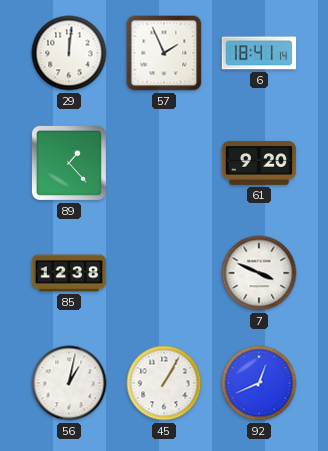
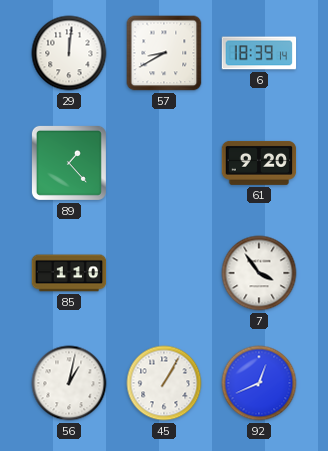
57: 1:56 -> 8:40 (164, 53)
6: 18:41 -> 18:39 (259, 53)
85: 12:38 -> 1:10 (69, 273)
7: 3:49 -> 3:54 (259, 273)
